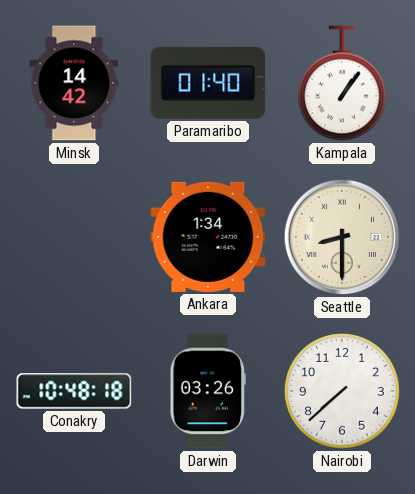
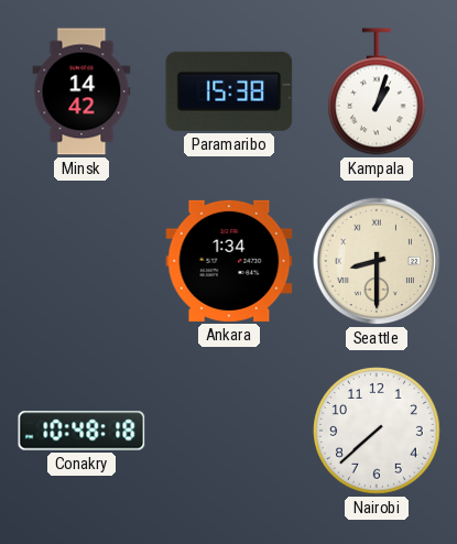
Paramaribo: 01:40 -> 15:38 (229, 91)
Kampala: 1:06 -> 1:03 (377, 91)
Darwin: 03:26 -> none (207, 391)
